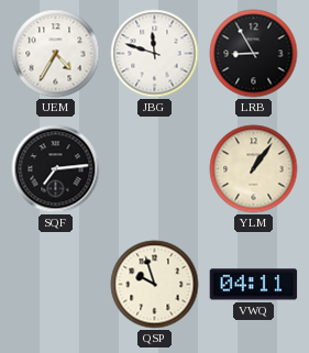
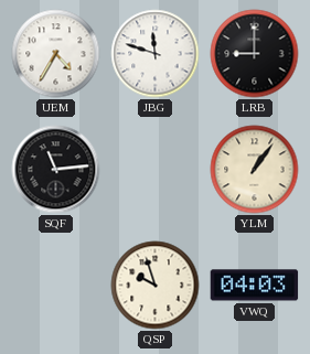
LRB: 8:55 -> 9:00 (255, 54)
SQF: 7:14 -> 11:14 (56, 170)
VWQ: 04:11 -> 04:03 (255, 286)
